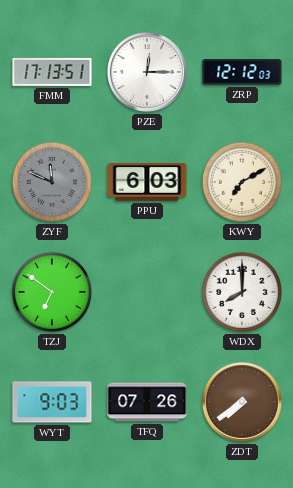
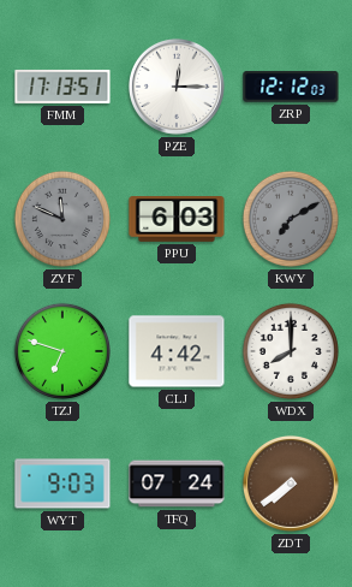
KWY dial: cream -> grey (291, 219)
TZJ: 6:51 -> 6:48 (62, 351)
CLJ: none -> 4:42 (177, 351)
TFQ: 07:26 -> 07:24 (177, 484)
